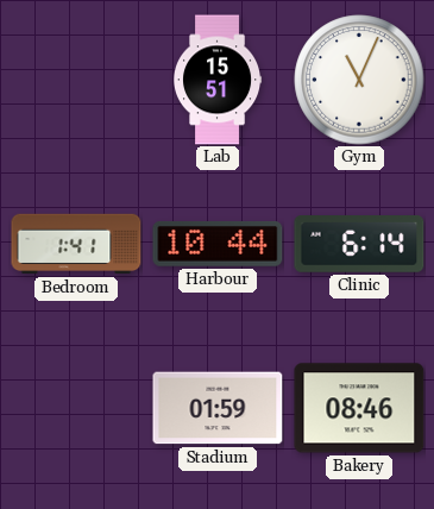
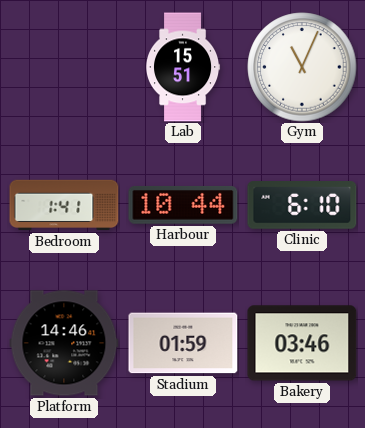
Clinic: 6:14 -> 6:10 (302, 206)
Platform: none -> 14:46 (64, 343)
Bakery: 08:46 -> 03:46 (302, 343)
